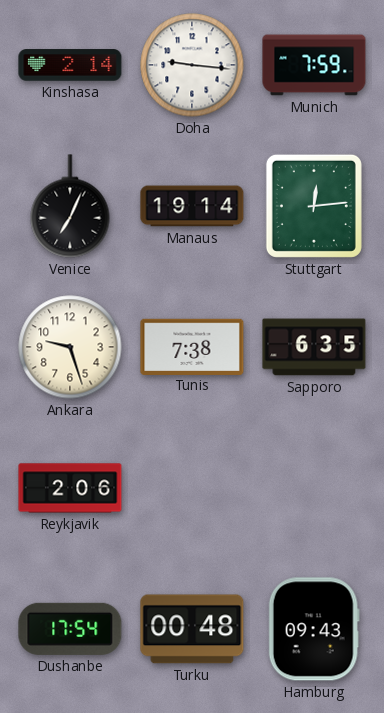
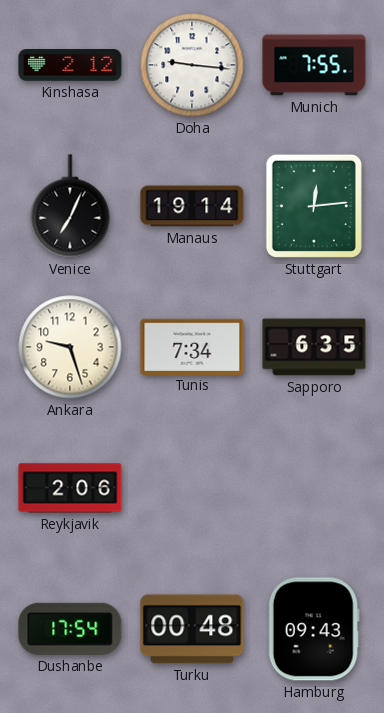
Kinshasa: 2:14 -> 2:12 (70, 65)
Munich: 7:59 -> 7:55 (314, 65)
Tunis: 7:38 -> 7:34 (192, 346)
